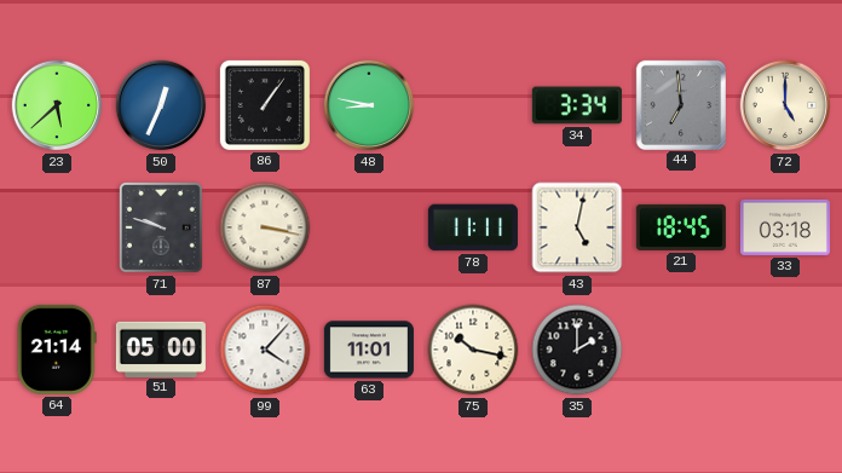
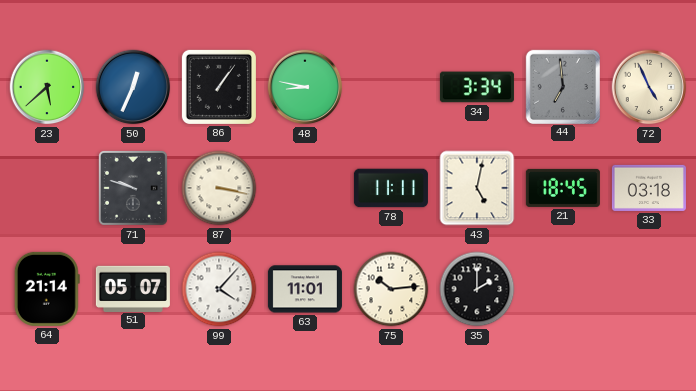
72: 5:00 -> 4:56 (649, 87)
51: 05:00 -> 05:07 (133, 288)
75: 10:17 -> 10:14 (391, 289)
